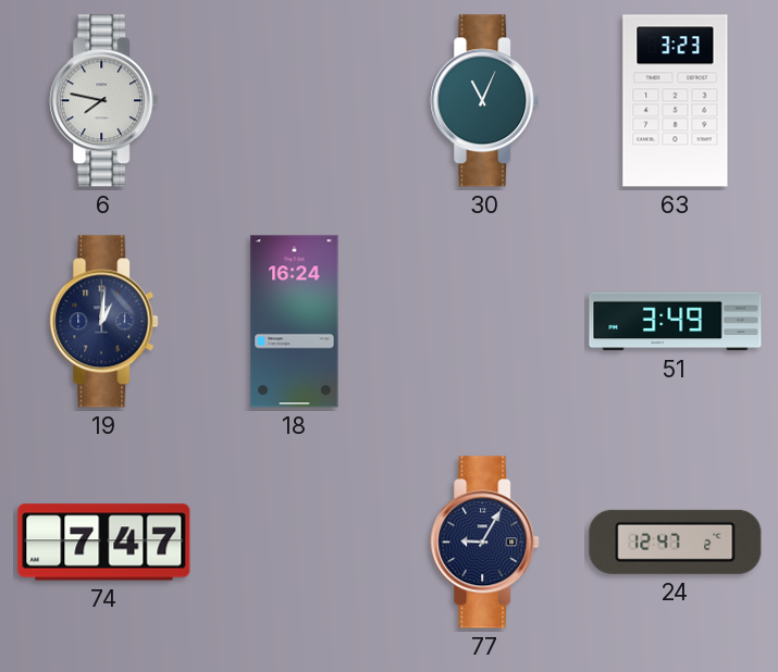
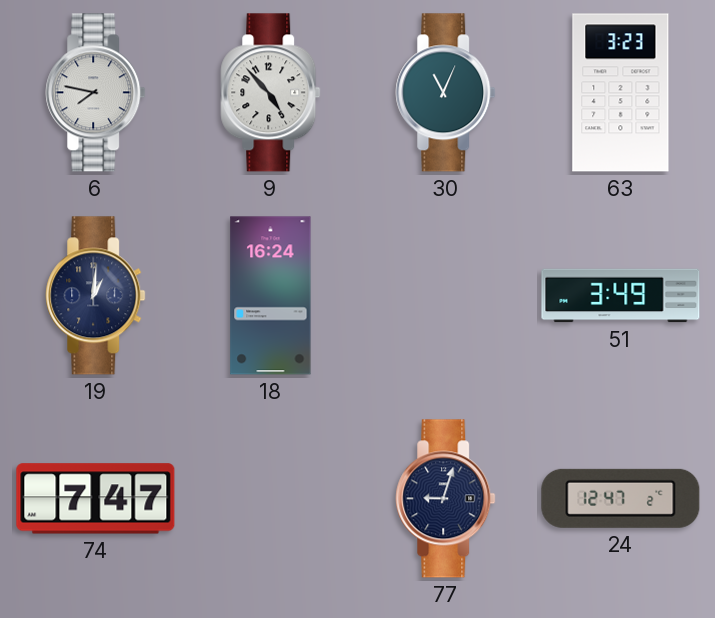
9: none -> 4:53 (271, 93)
77: 9:05 -> 9:03 (446, 499)
